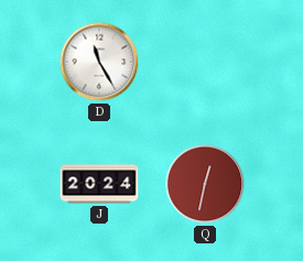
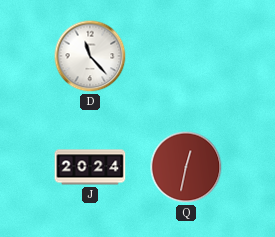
D: 11:25 -> 11:23 (90, 56)
